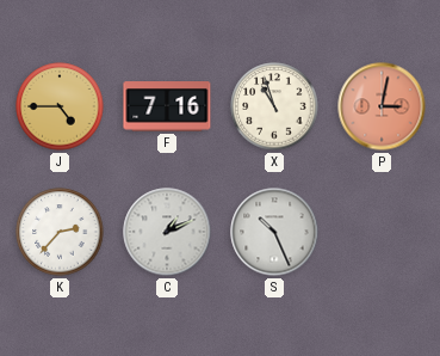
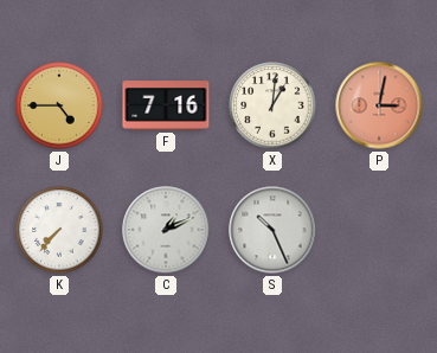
X: 10:57 -> 1:01 (272, 105)
K: 2:37 -> 7:37 (59, 230)
